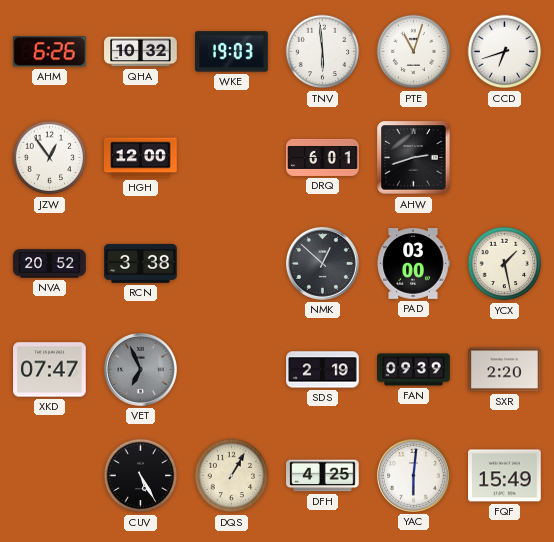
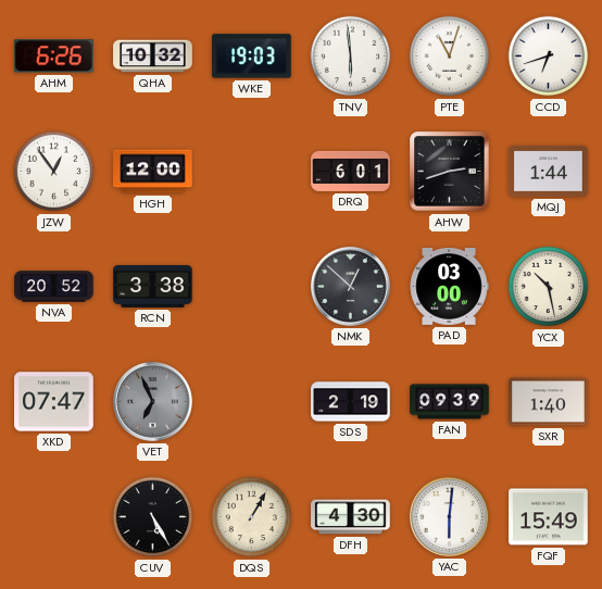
MQJ: none -> 1:44 (549, 171)
YCX: 1:28 -> 10:28 (549, 287)
SXR: 2:20 -> 1:40 (549, 402)
DFH: 4:25 -> 4:30 (351, 517)
